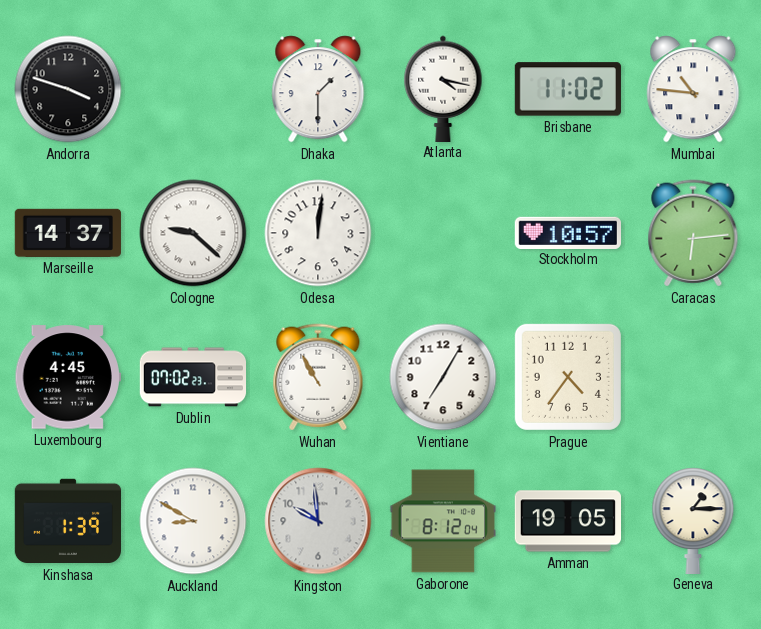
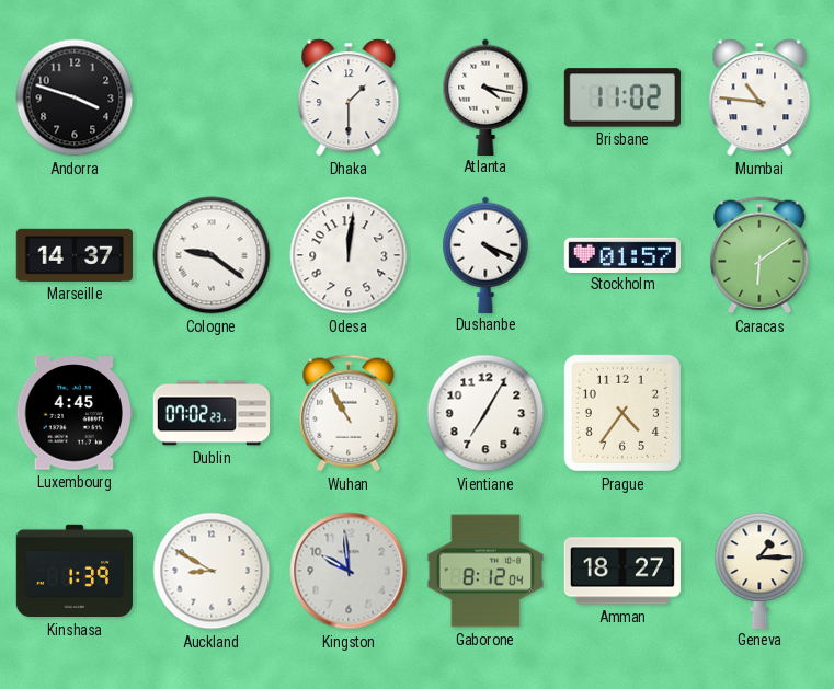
Cologne: 9:22 -> 9:21 (212, 255)
Dushanbe: none -> 4:19 (485, 254)
Stockholm: 10:57 -> 01:57 (622, 254)
Caracas: 6:14 -> 6:09 (759, 255)
Amman: 19:05 -> 18:27 (621, 571)
